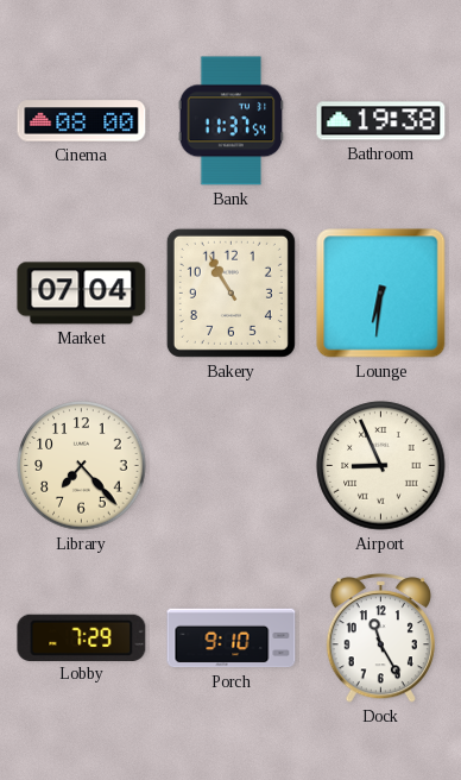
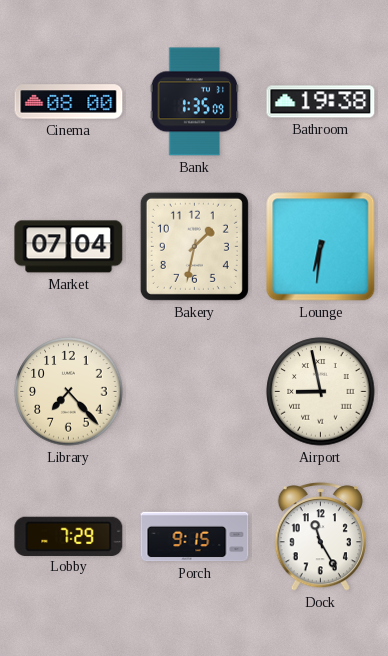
Bank: 11:37 -> 1:35 (195, 102)
Bakery: 10:55 -> 1:32 (194, 246)
Airport: 8:56 -> 8:58 (321, 392)
Porch: 9:10 -> 9:15 (195, 537)
